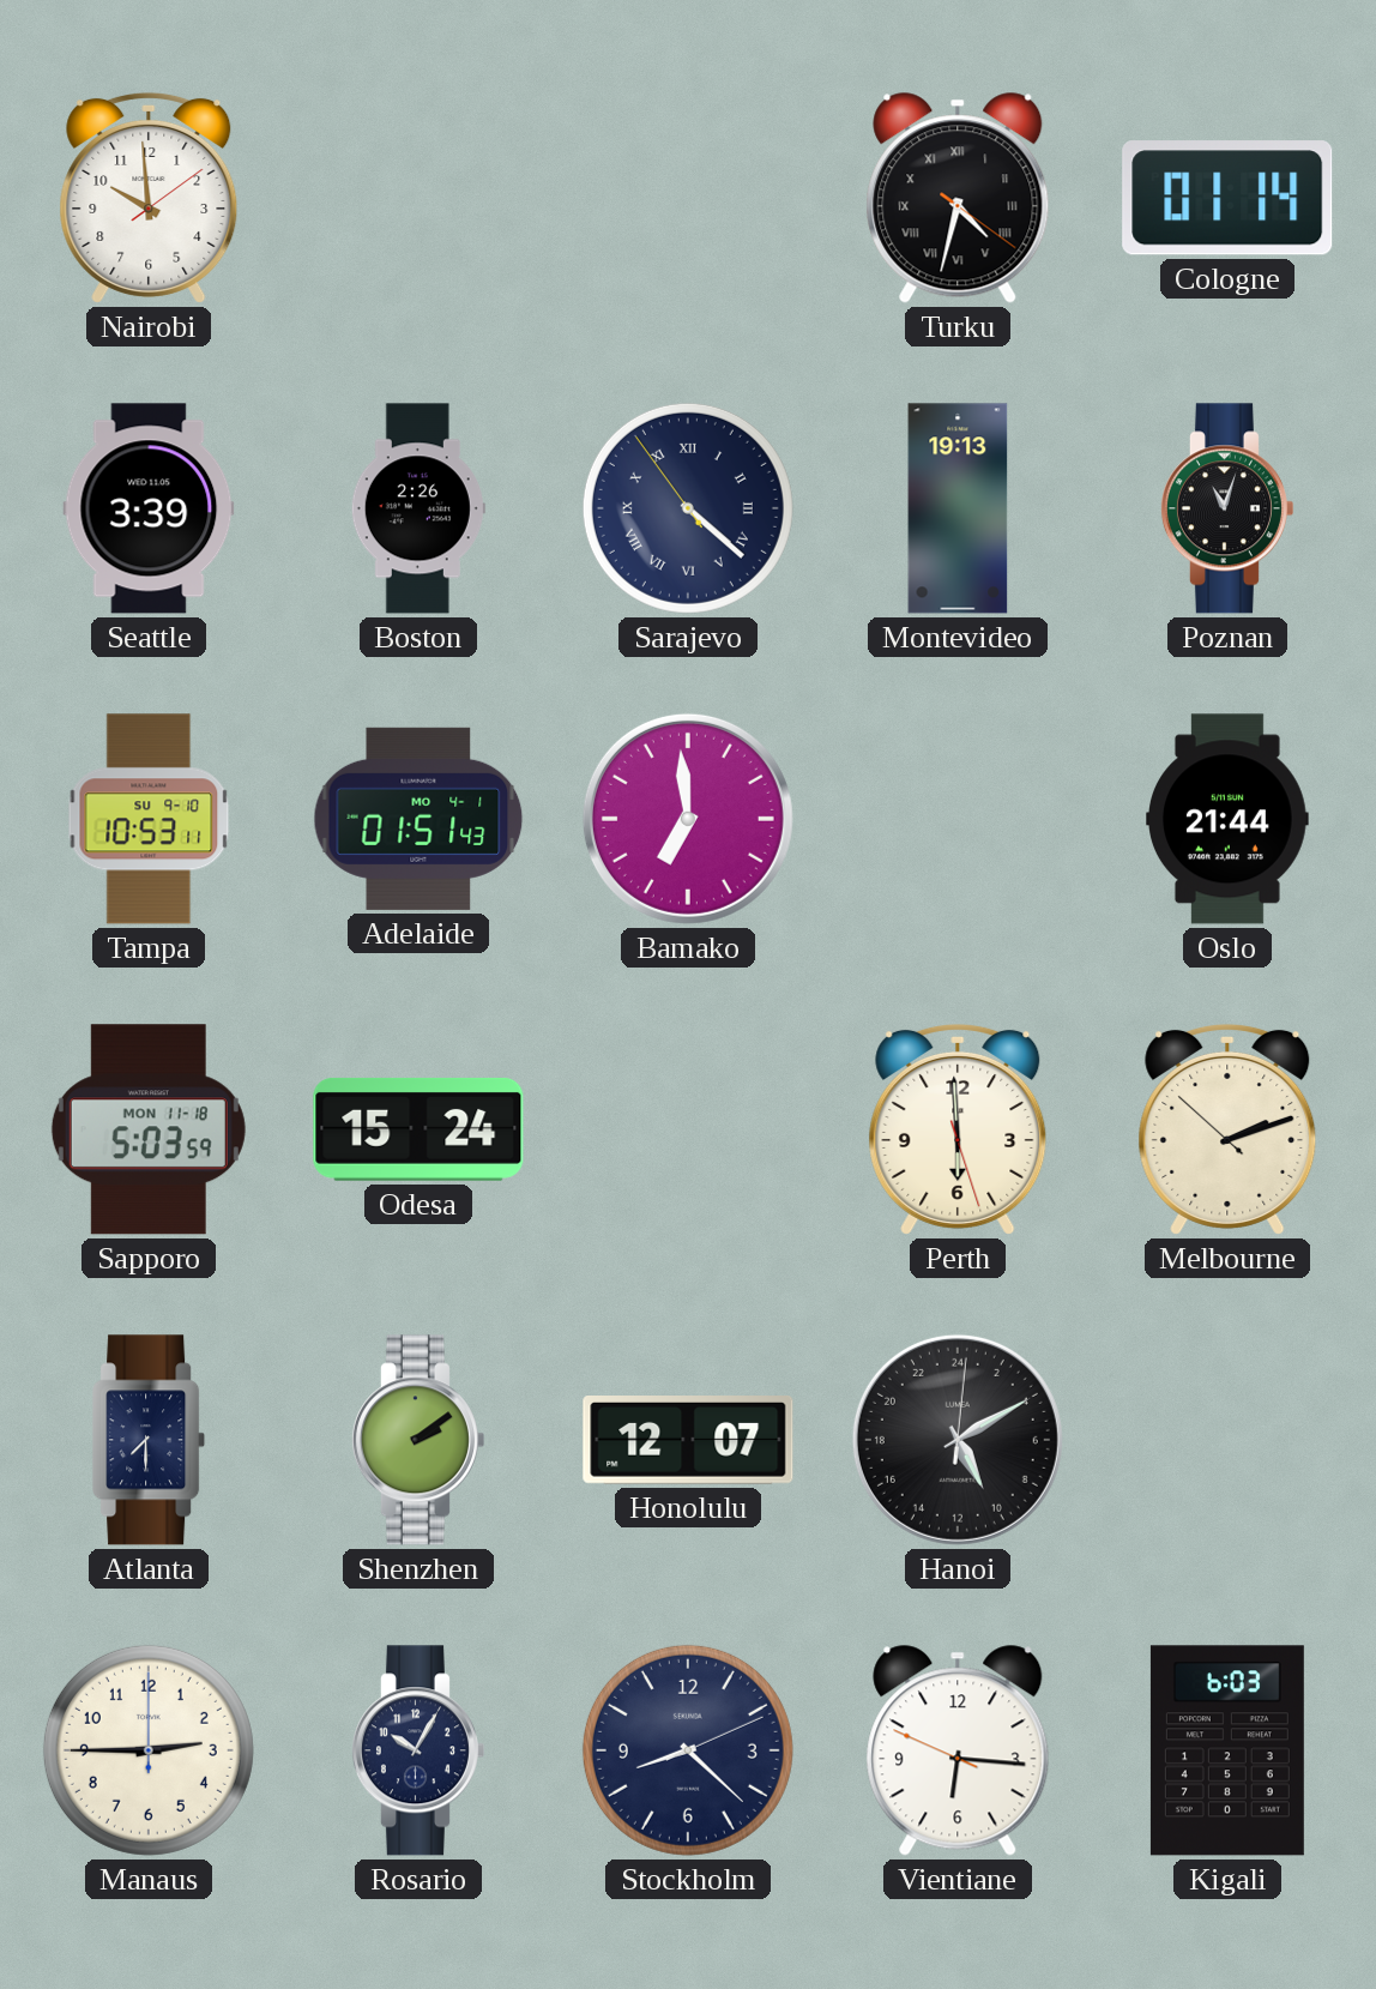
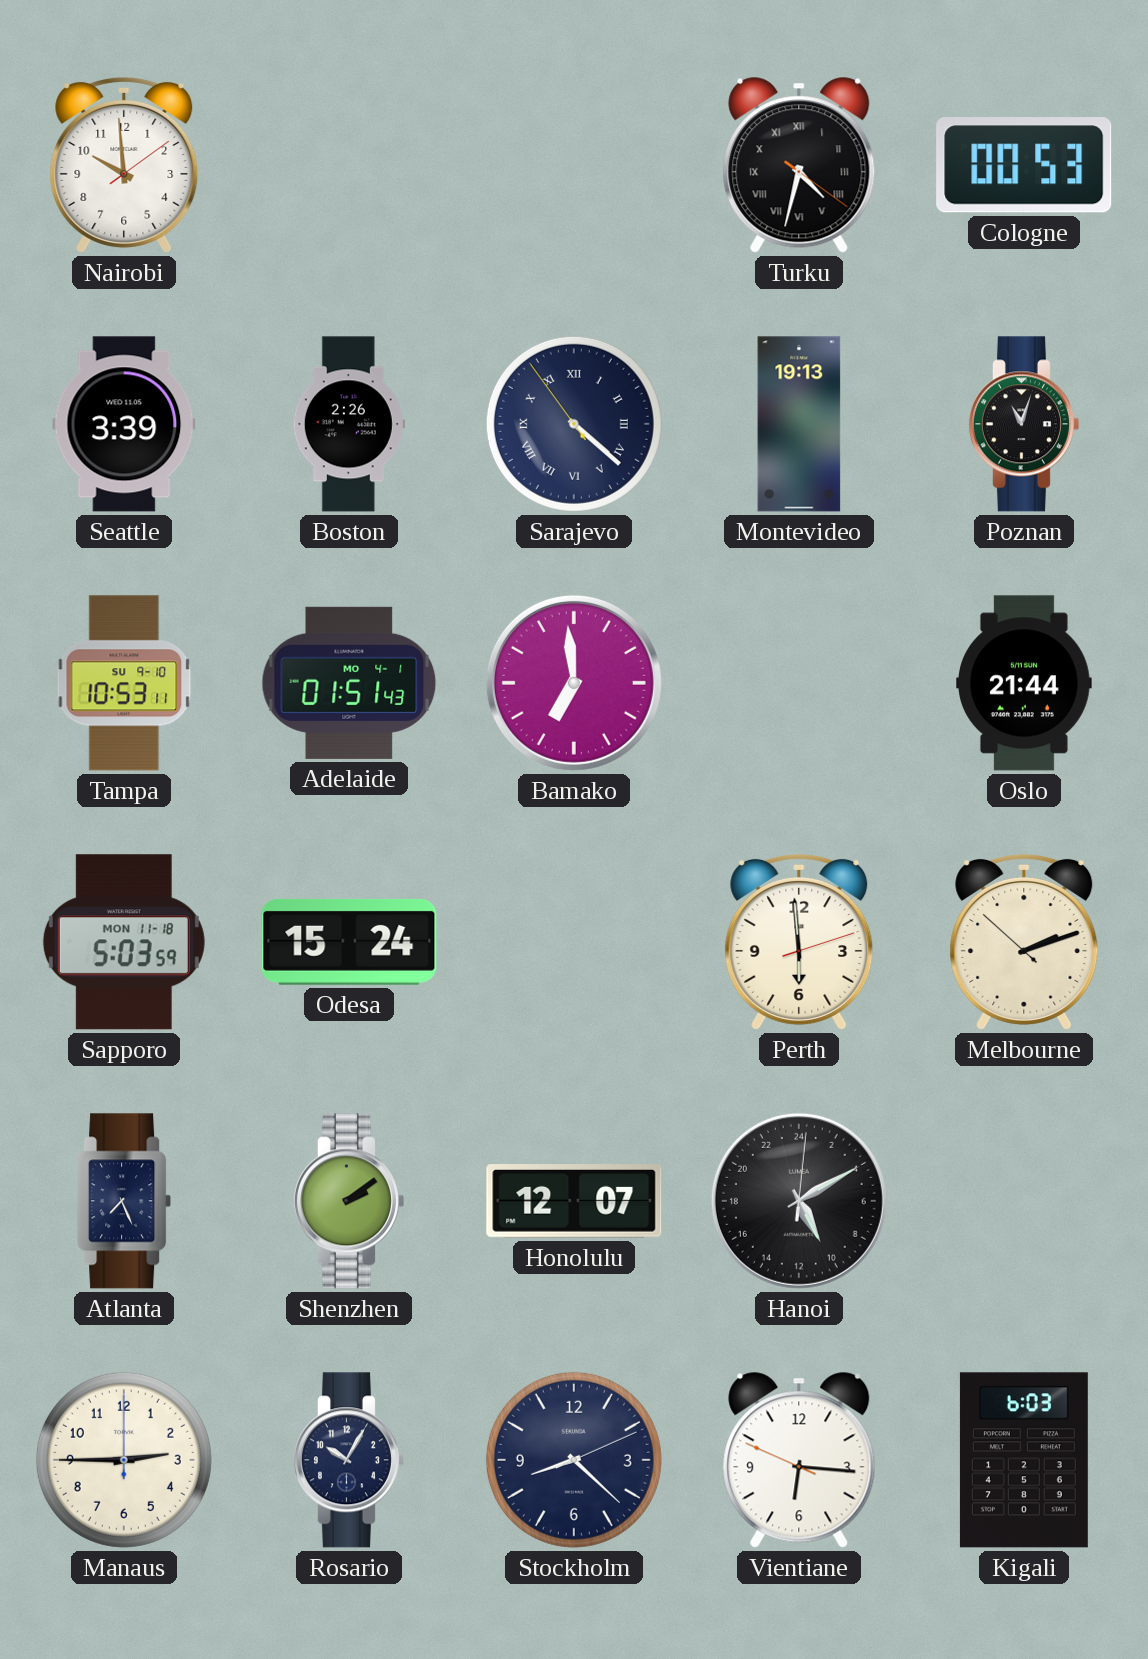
Cologne: 01:14 -> 00:53 (1024, 165)
Perth: 5:59:27 -> 5:59:12 (799, 942)
Atlanta: 7:30 -> 7:26 (125, 1201)
